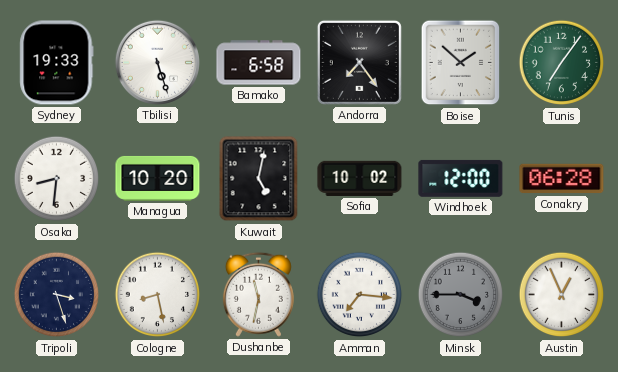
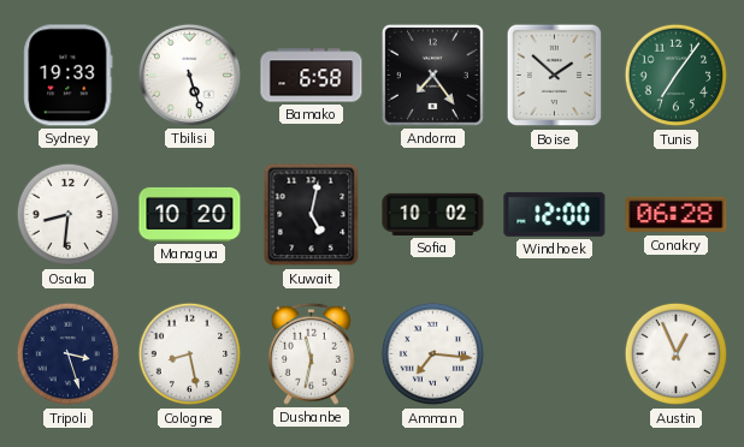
Minsk: 3:45 -> none (461, 295)
